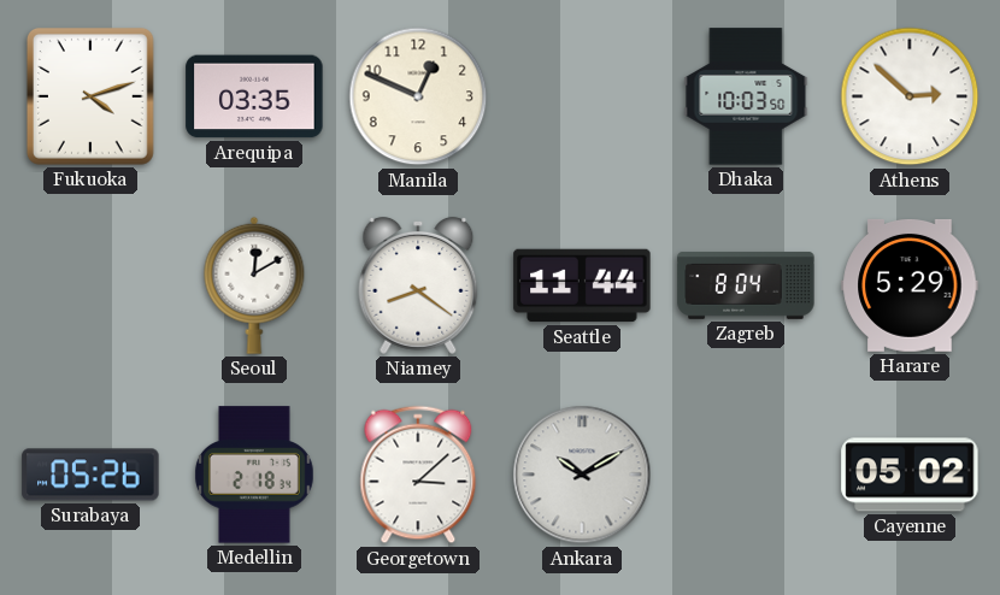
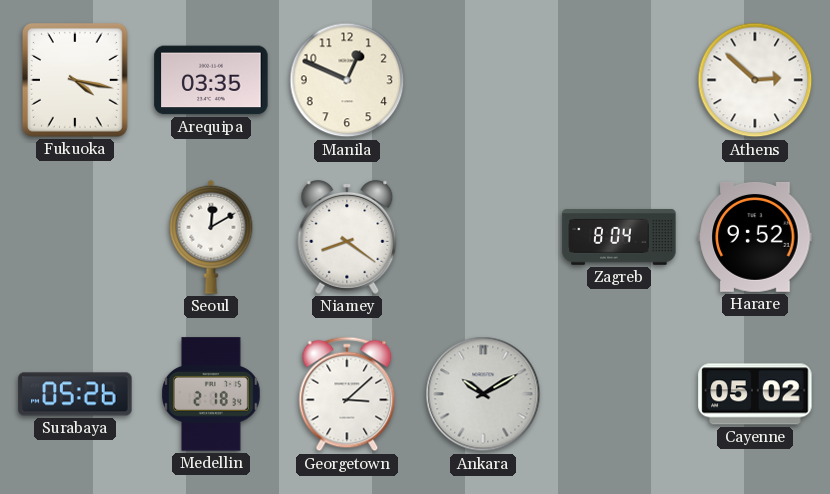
Fukuoka: 4:12 -> 4:17 (75, 81)
Dhaka: 10:03 -> none (746, 96)
Seattle: 11:44 -> none (582, 285)
Harare: 5:29 -> 9:52 (755, 237)
